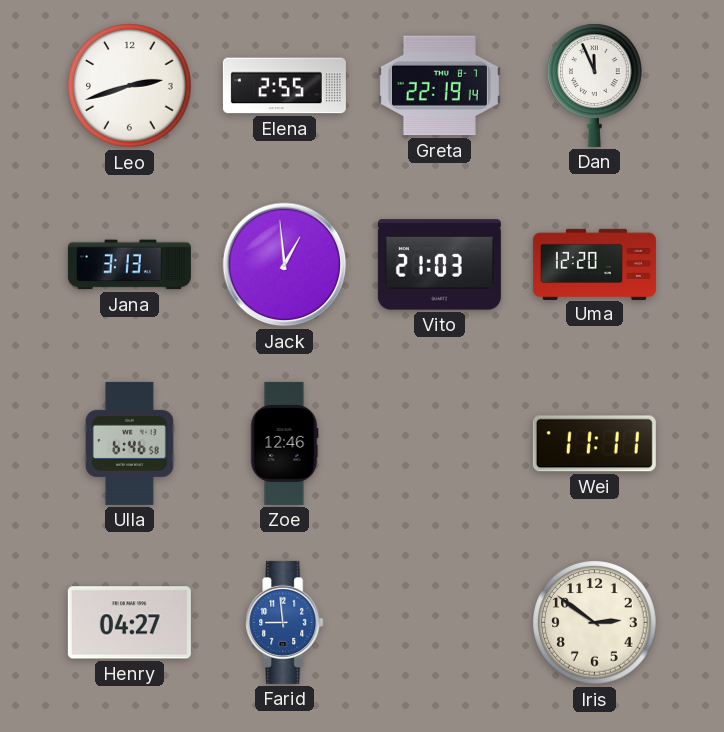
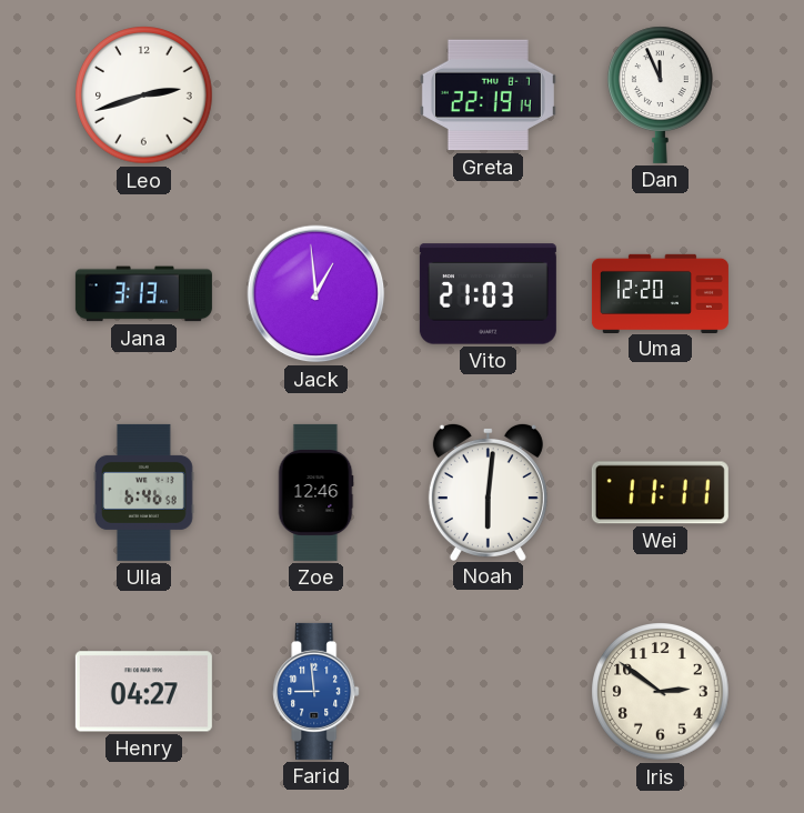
Elena: 2:55 -> none (284, 86)
Noah: none -> 6:01 (488, 491)
